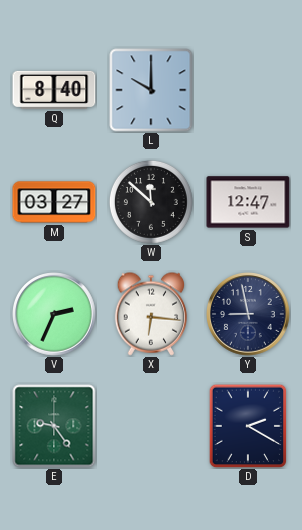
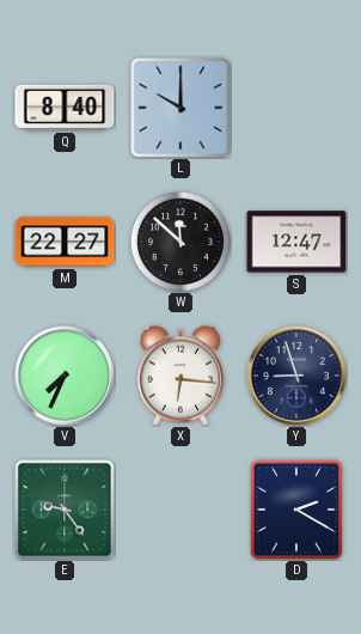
M: 03:27 -> 22:27 (65, 242)
V: 2:34 -> 7:34 (66, 377)
Y: 8:58 -> 8:57 (298, 377)
